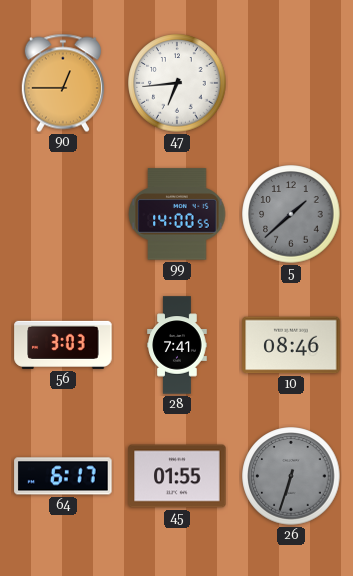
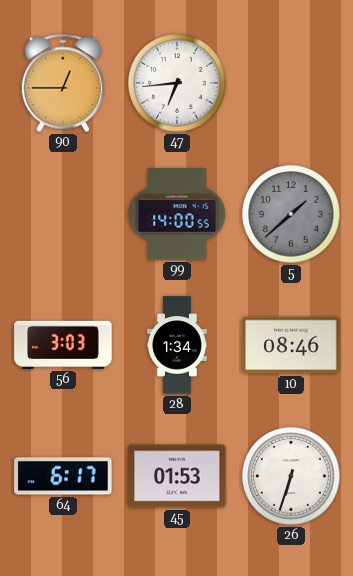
28: 7:41 -> 1:34 (177, 345)
45: 01:55 -> 01:53 (177, 476)
26 dial: grey -> white (291, 476)
